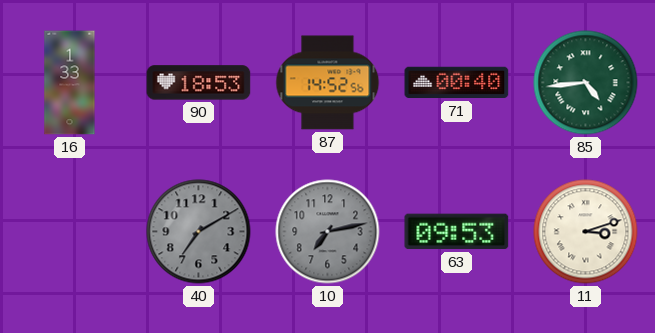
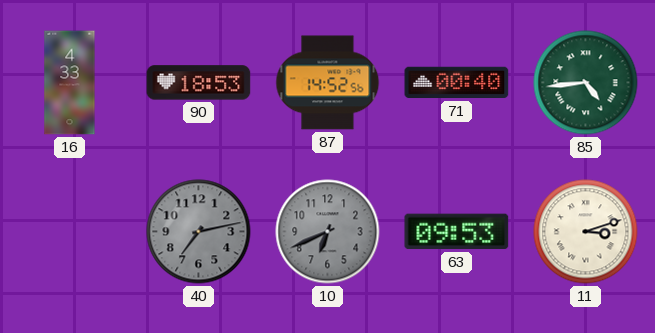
16: 1:33 -> 4:33 (70, 83)
40: 7:10 -> 7:13 (199, 232)
10: 7:13 -> 6:41 (328, 232)
